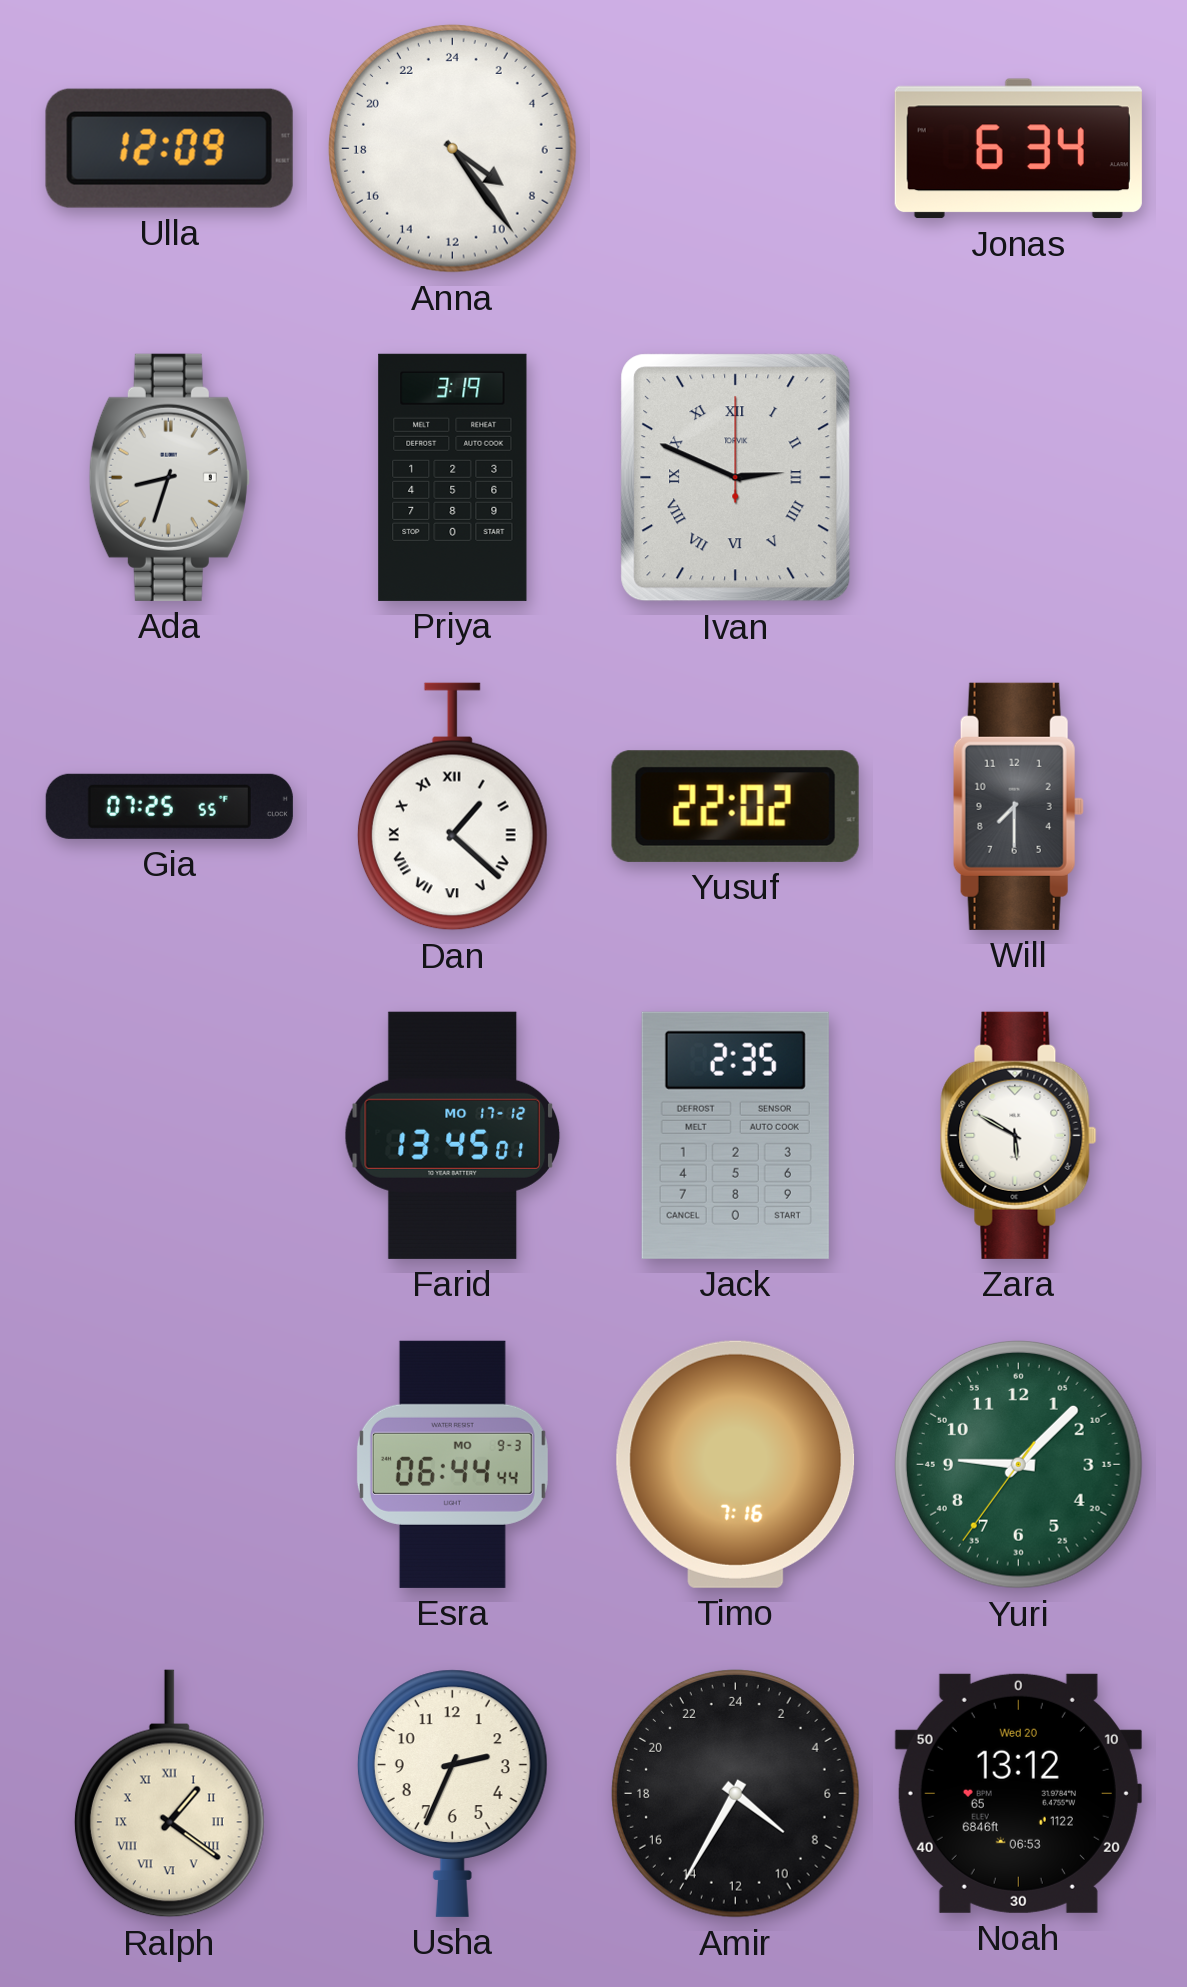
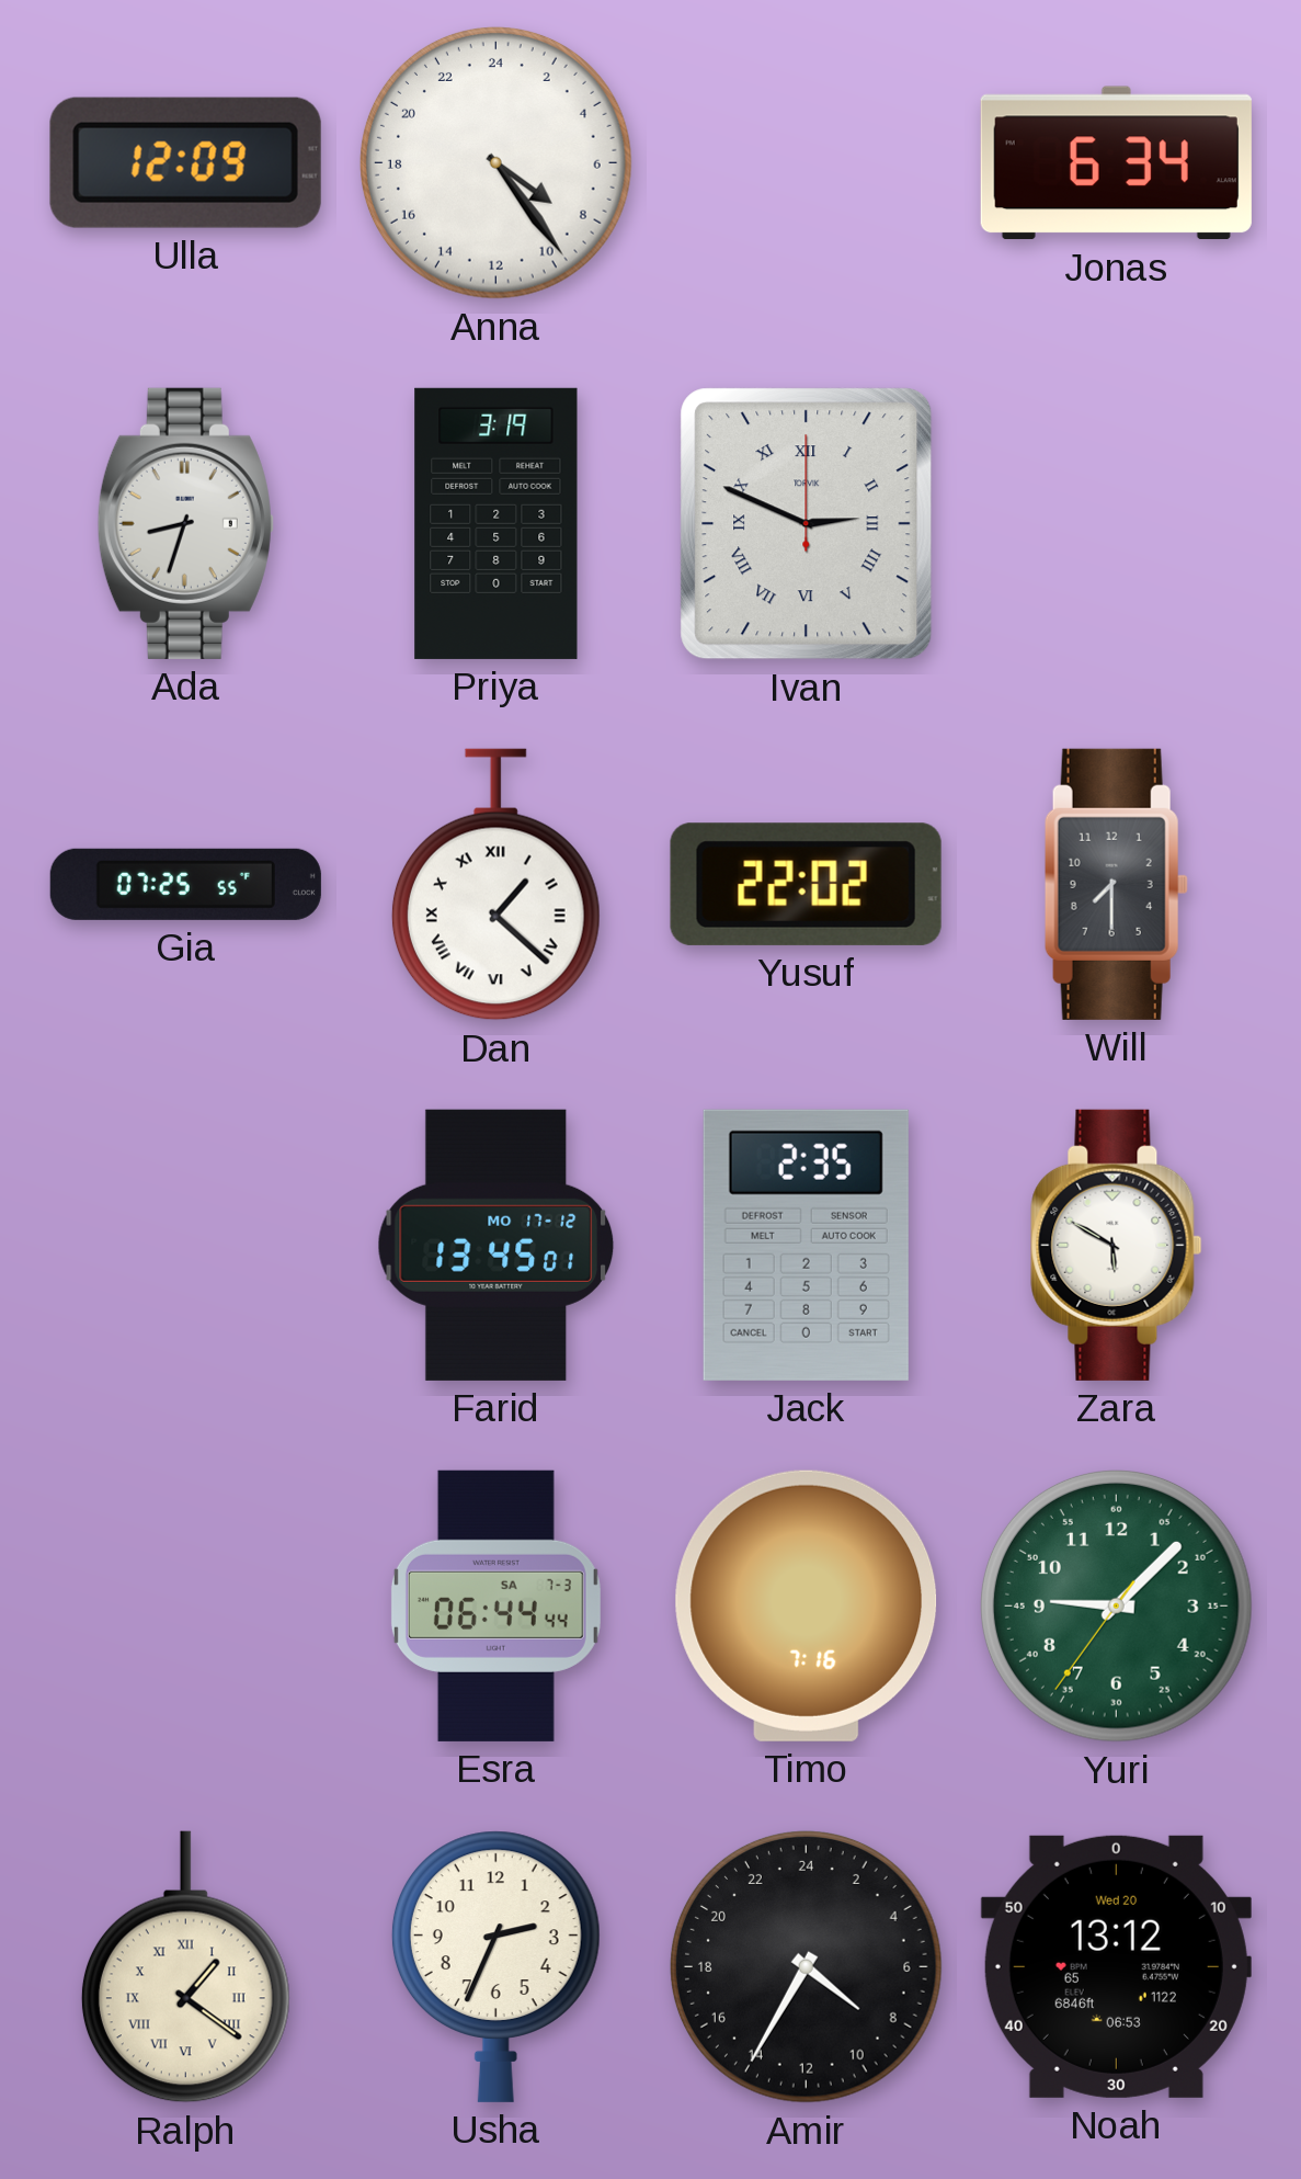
Esra date: MO 9-3 -> SA 7-3 (495, 1605)
